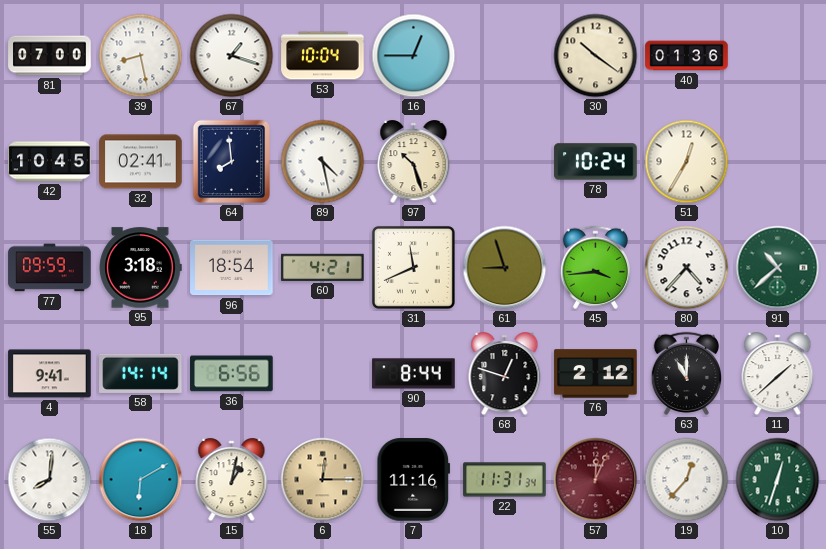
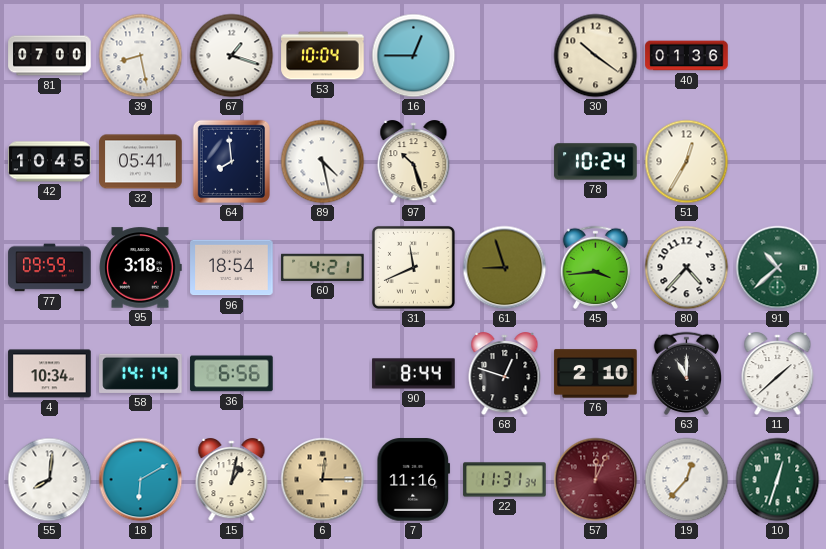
32: 02:41 -> 05:41 (141, 162)
4: 9:41 -> 10:34 (50, 374)
76: 2:12 -> 2:10 (596, 374)
